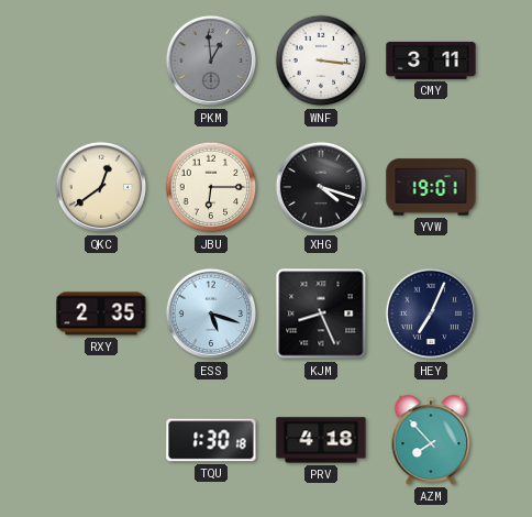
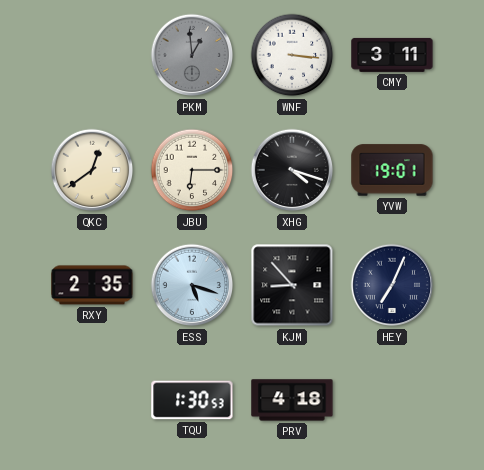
KJM: 8:26 -> 8:53 (292, 285)
TQU: 1:30:18 -> 1:30:53 (192, 400)
AZM: 7:53 -> none (431, 440)
